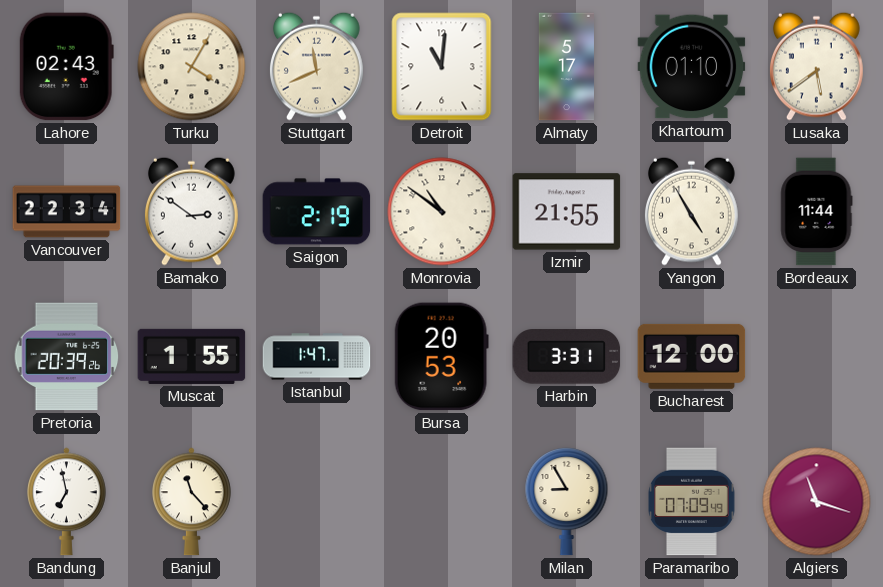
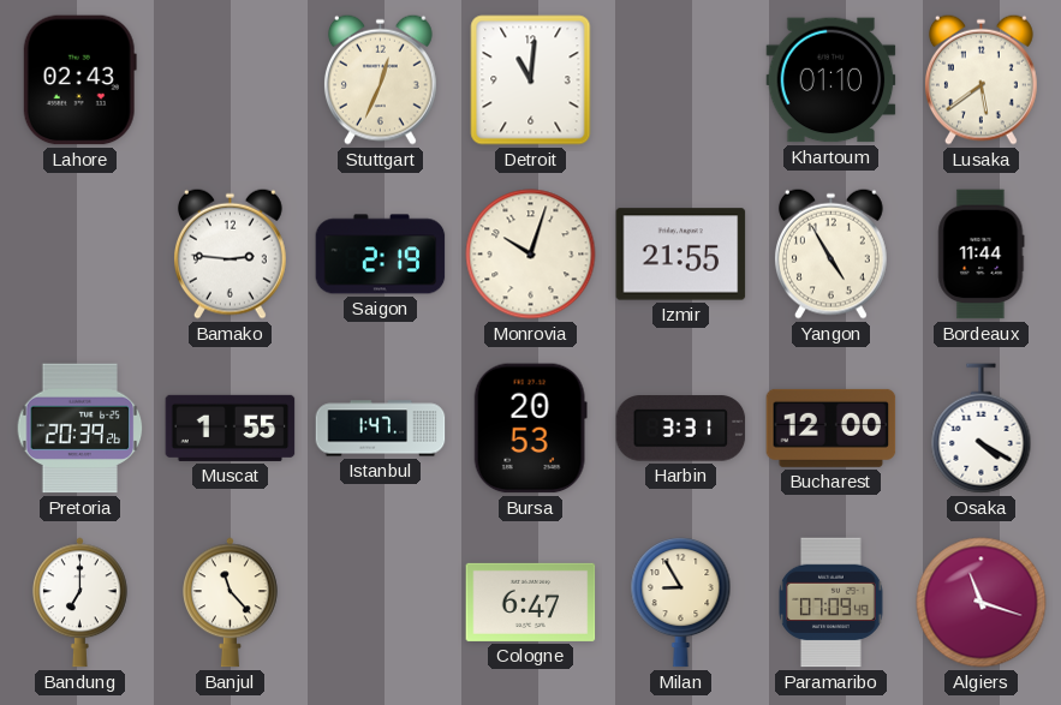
Turku: 4:05 -> none (192, 67)
Stuttgart: 11:41 -> 12:34 (380, 79)
Almaty: 5:17 -> none (566, 67)
Vancouver: 22:34 -> none (67, 212)
Bamako: 2:51 -> 2:46 (230, 253)
Monrovia: 10:51 -> 10:03 (531, 255)
Osaka: none -> 4:20 (982, 429)
Bandung: 6:58 -> 7:00 (81, 603)
Cologne: none -> 6:47 (531, 602)
